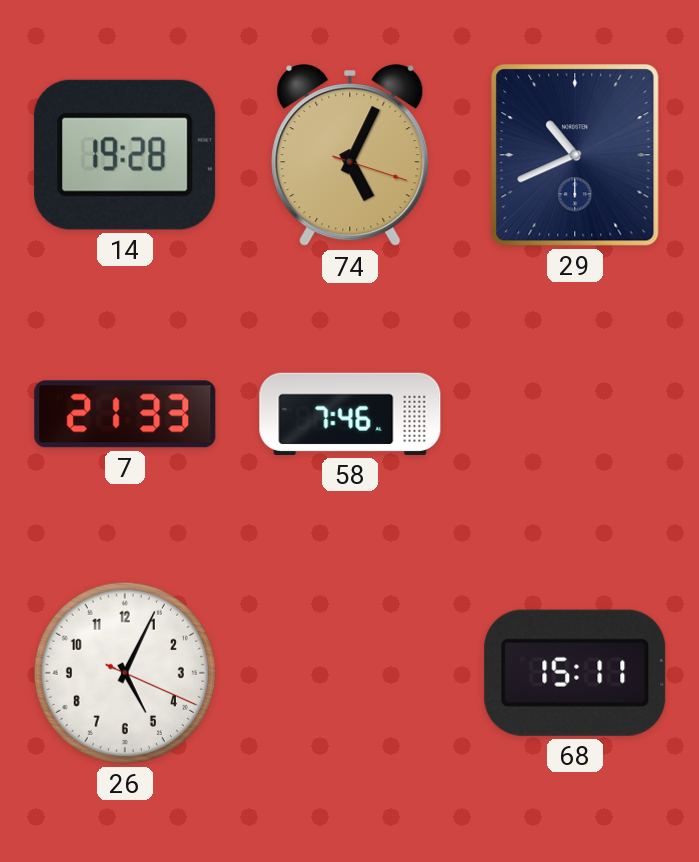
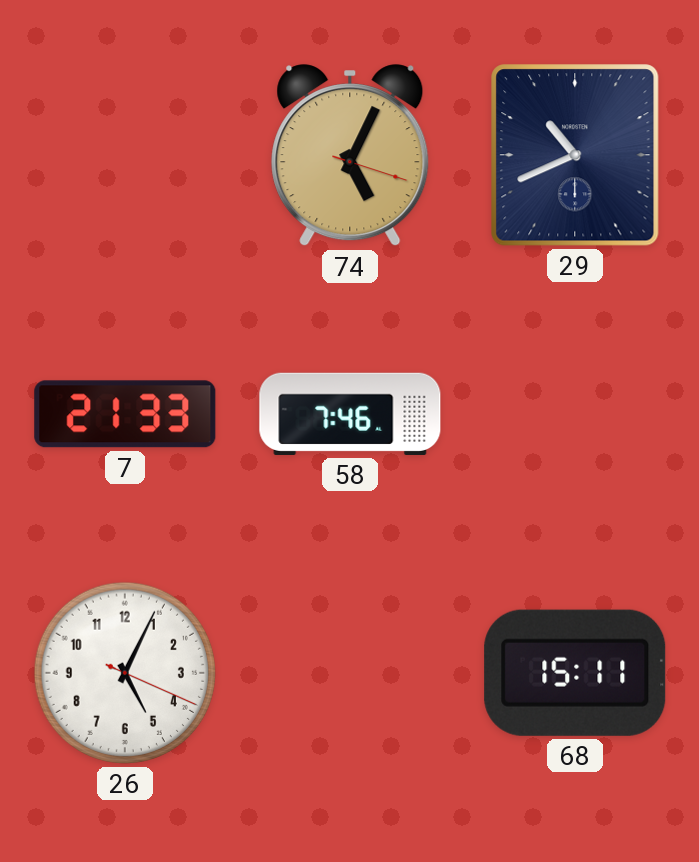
14: 19:28 -> none (125, 155)
